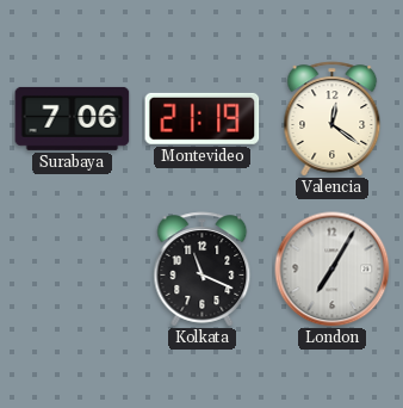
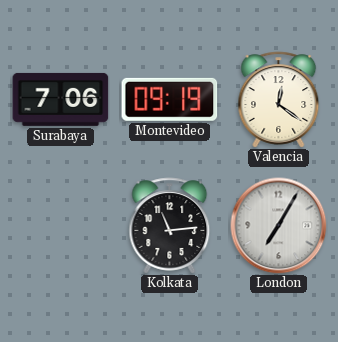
Montevideo: 21:19 -> 09:19 (170, 99)
Kolkata: 11:19 -> 11:14 (170, 226)
